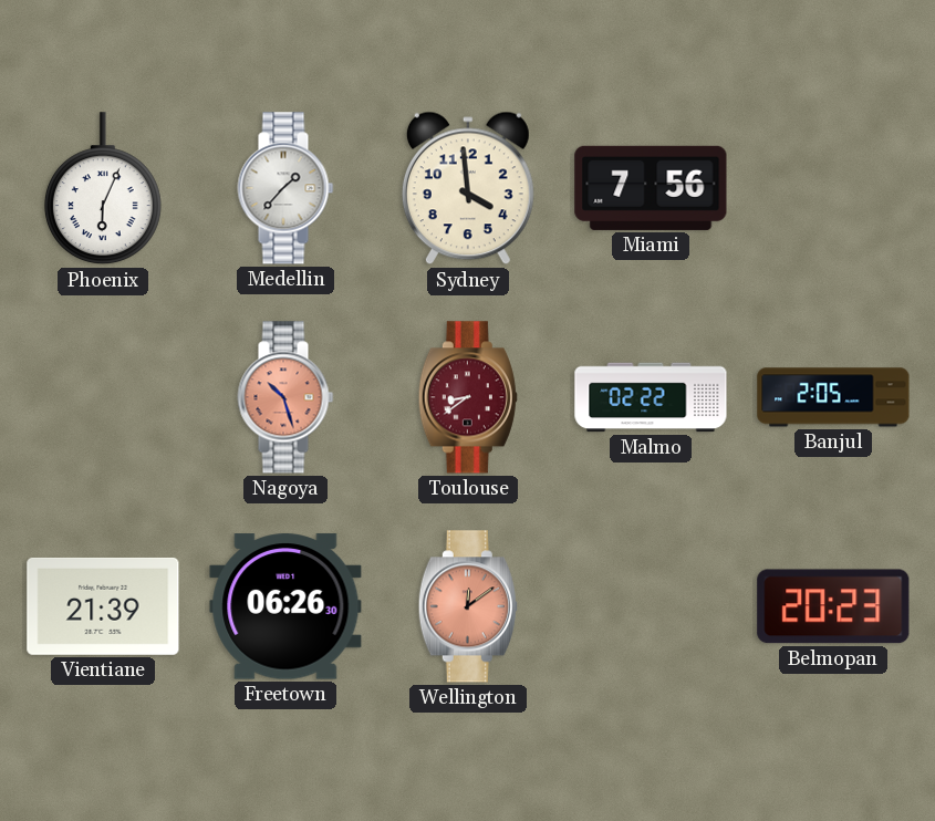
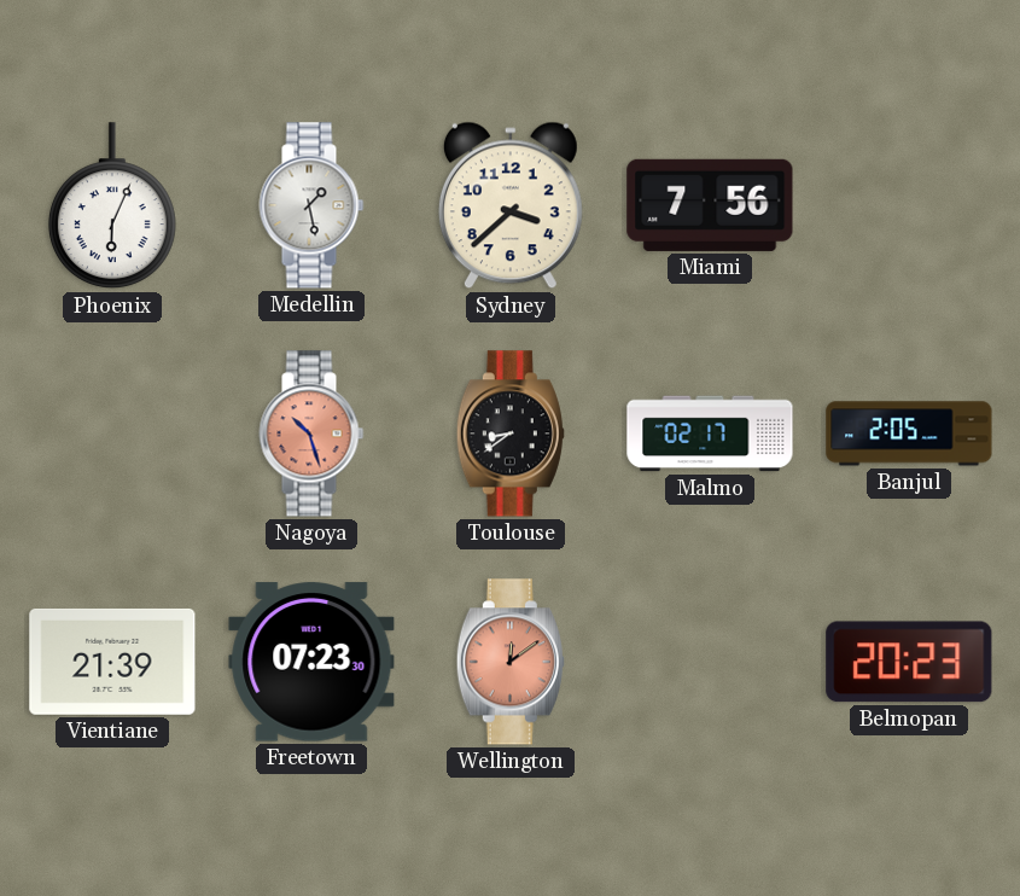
Medellin: 1:37 -> 1:28 (311, 205)
Sydney: 3:59 -> 3:38 (511, 205)
Toulouse dial: burgundy -> black (511, 434)
Malmo: 02:22 -> 02:17 (710, 434)
Freetown: 06:26 -> 07:23 (311, 662)
